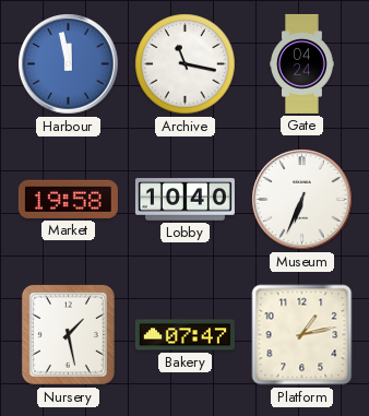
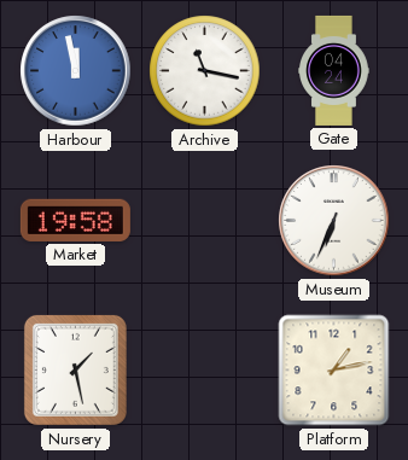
Lobby: 10:40 -> none (184, 200)
Bakery: 07:47 -> none (184, 335)
